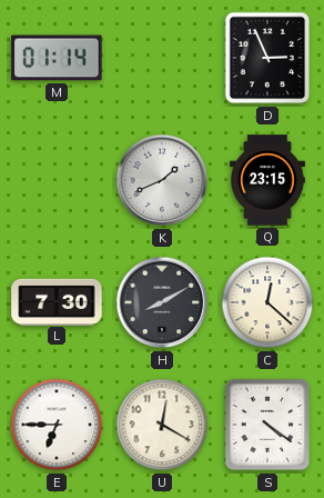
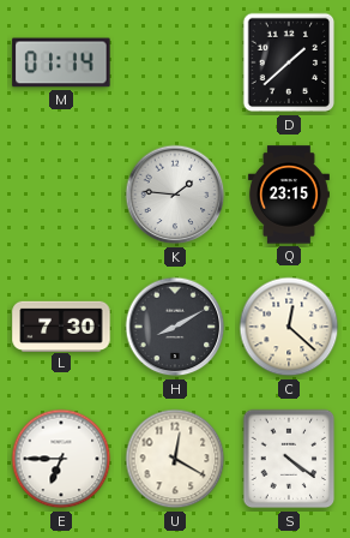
D: 2:56 -> 1:38 (289, 62)
K: 1:41 -> 1:46 (175, 195)
